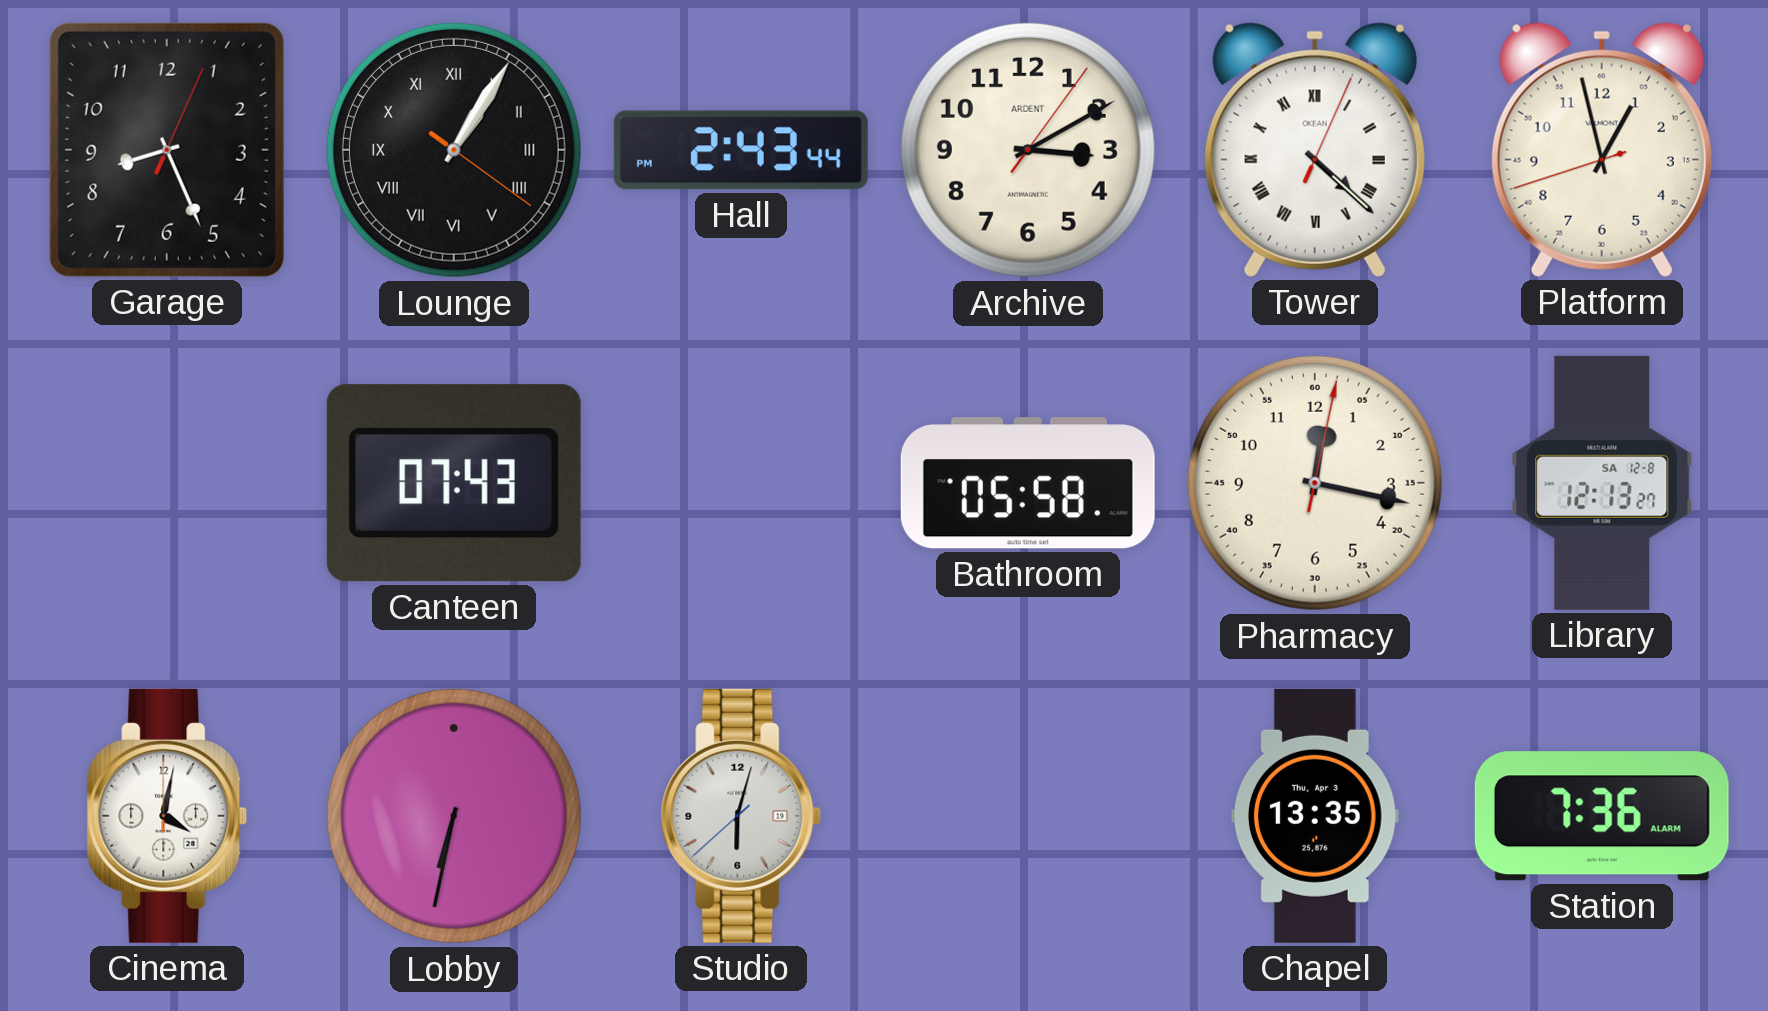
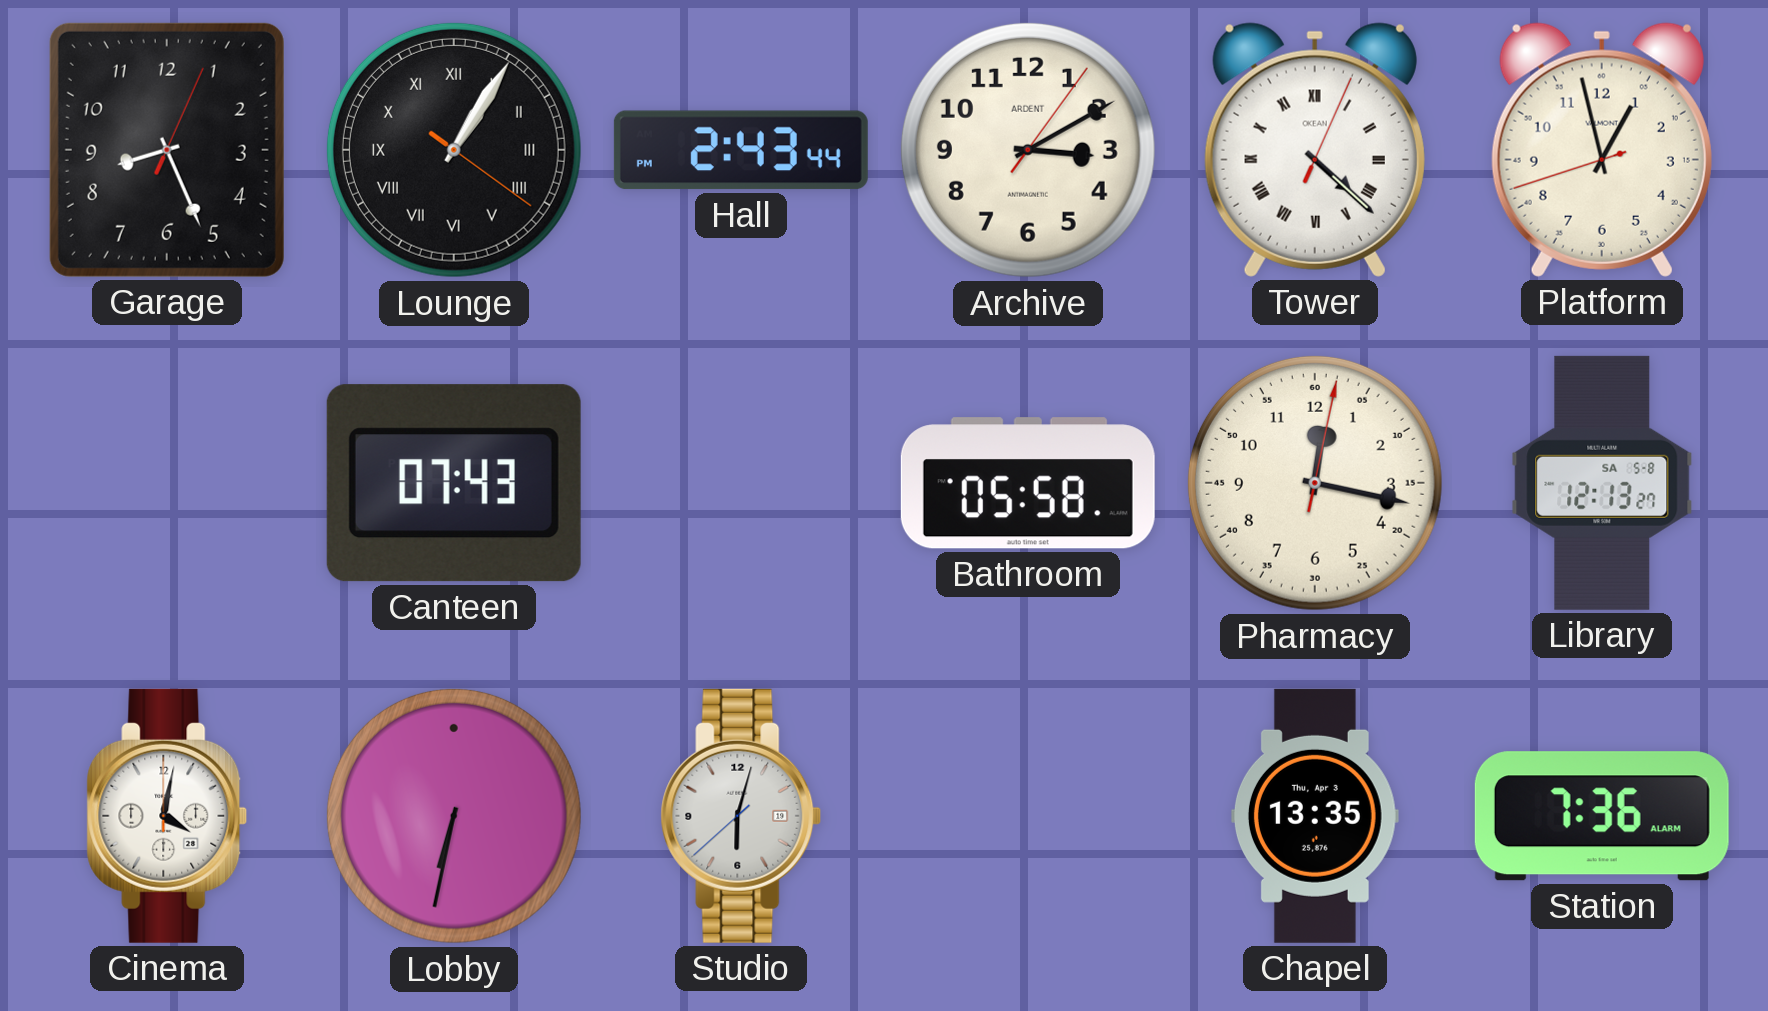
Library date: SA 12-8 -> SA 5-8 (1602, 483)
